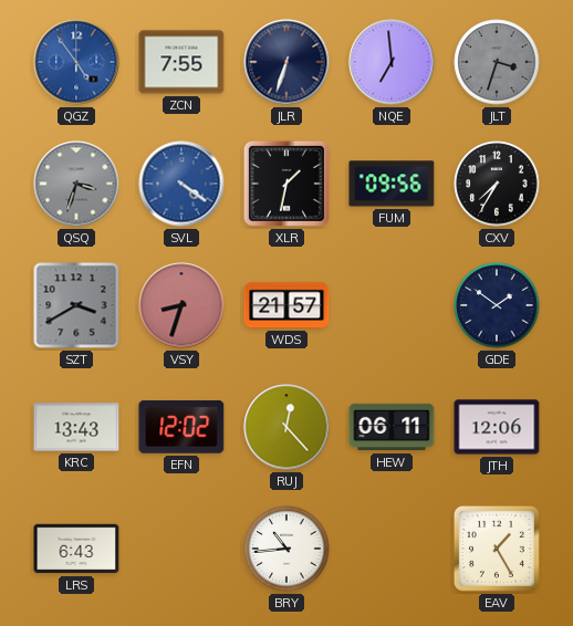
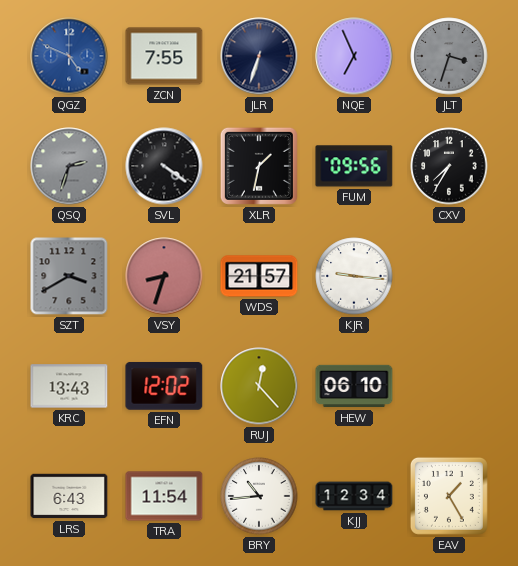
QGZ: 4:54 -> 4:49 (69, 56)
NQE: 6:59 -> 6:56 (354, 56)
QSQ: 3:33 -> 2:33 (69, 166)
SVL dial: blue -> black (164, 166)
KJR: none -> 9:16 (354, 276)
GDE: 1:51 -> none (497, 305)
HEW: 06:11 -> 06:10 (354, 386)
JTH: 12:06 -> none (497, 427)
TRA: none -> 11:54 (164, 496)
KJJ: none -> 12:34 (354, 496)
